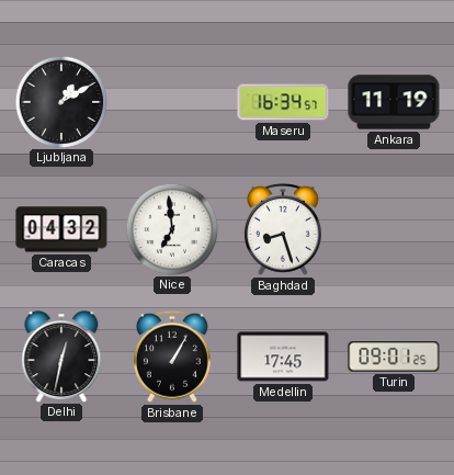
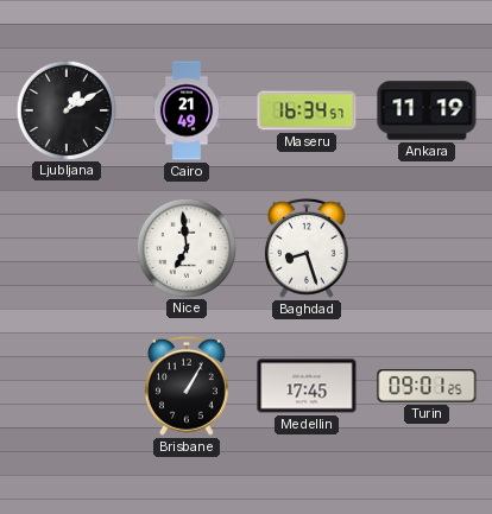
Cairo: none -> 21:49 (187, 110)
Caracas: 04:32 -> none (61, 229)
Delhi: 12:32 -> none (61, 357)
